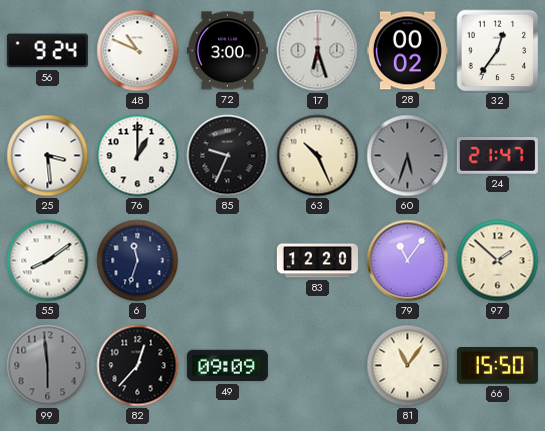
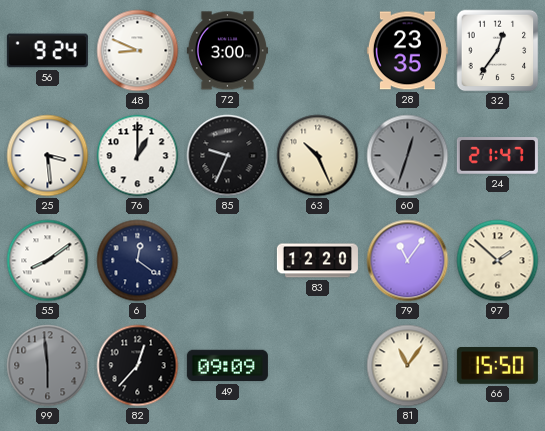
48: 10:49 -> 8:49 (138, 51)
17: 6:27 -> none (318, 51)
28: 00:02 -> 23:35 (407, 51)
60: 5:33 -> 12:33 (408, 156)
6: 11:33 -> 12:21 (138, 261)
